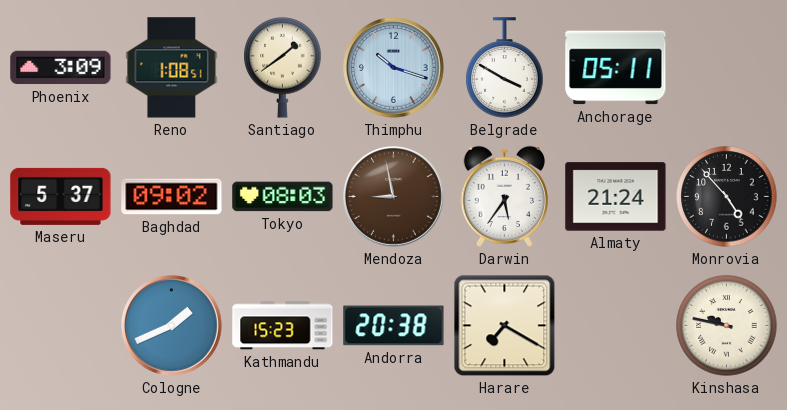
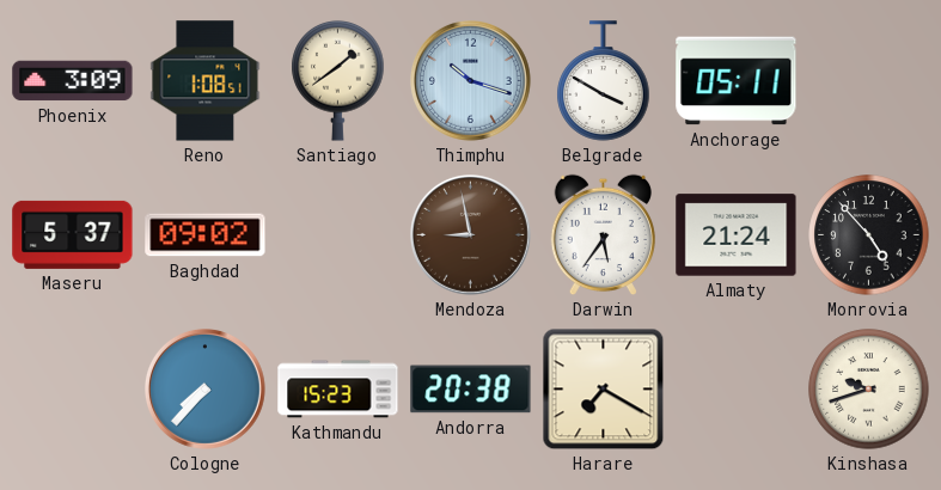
Tokyo: 08:03 -> none (283, 197)
Cologne: 1:41 -> 7:37 (206, 390)
Kinshasa: 9:47 -> 9:42 (869, 390)
